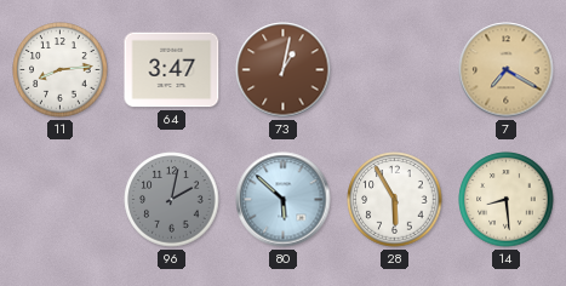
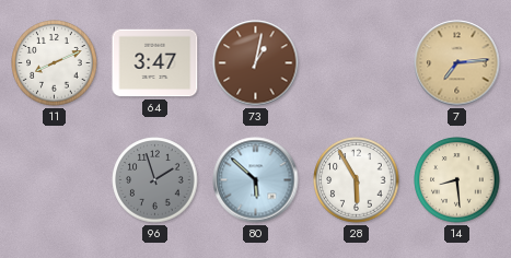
11: 8:14 -> 8:11 (55, 63)
7: 7:20 -> 7:14 (457, 63)
96: 2:02 -> 1:57 (155, 180)
